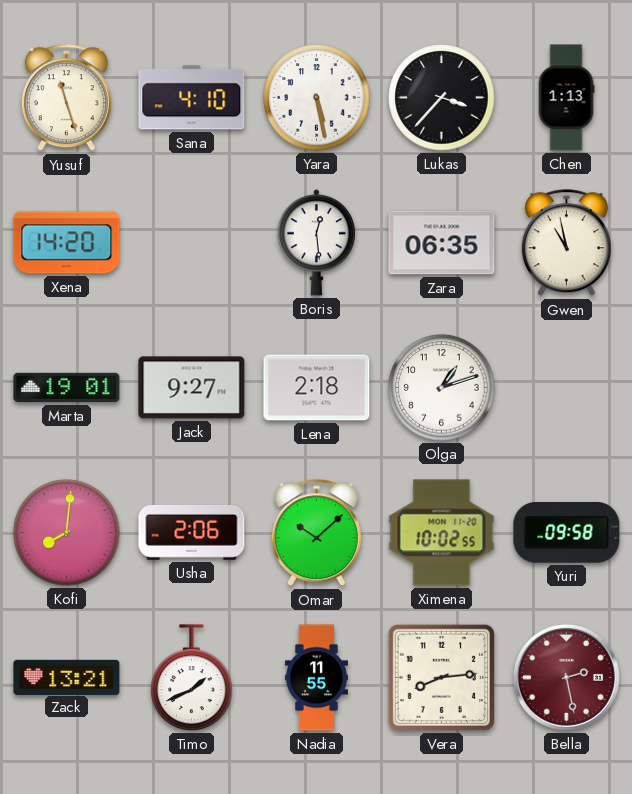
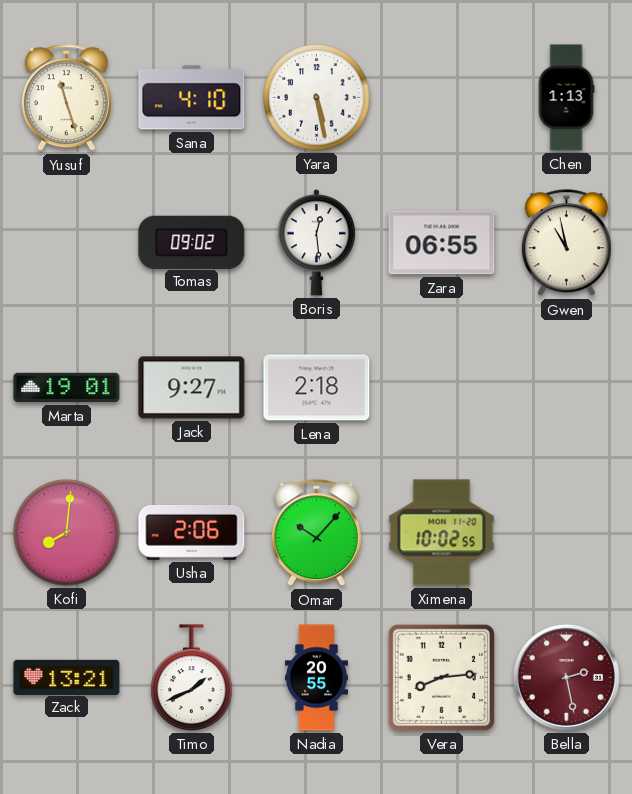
Lukas: 3:37 -> none (442, 98)
Xena: 14:20 -> none (67, 243)
Tomas: none -> 09:02 (192, 242)
Zara: 06:35 -> 06:55 (442, 243)
Olga: 1:12 -> none (442, 388)
Omar: 10:08 -> 10:07 (316, 533)
Yuri: 09:58 -> none (567, 533)
Nadia: 11:55 -> 20:55 (316, 678)
